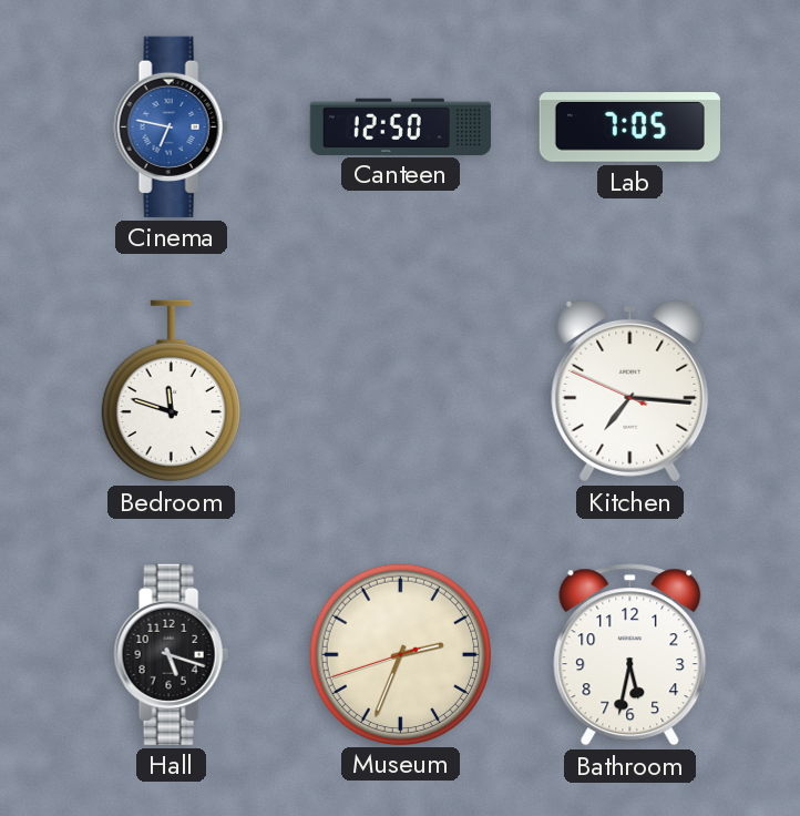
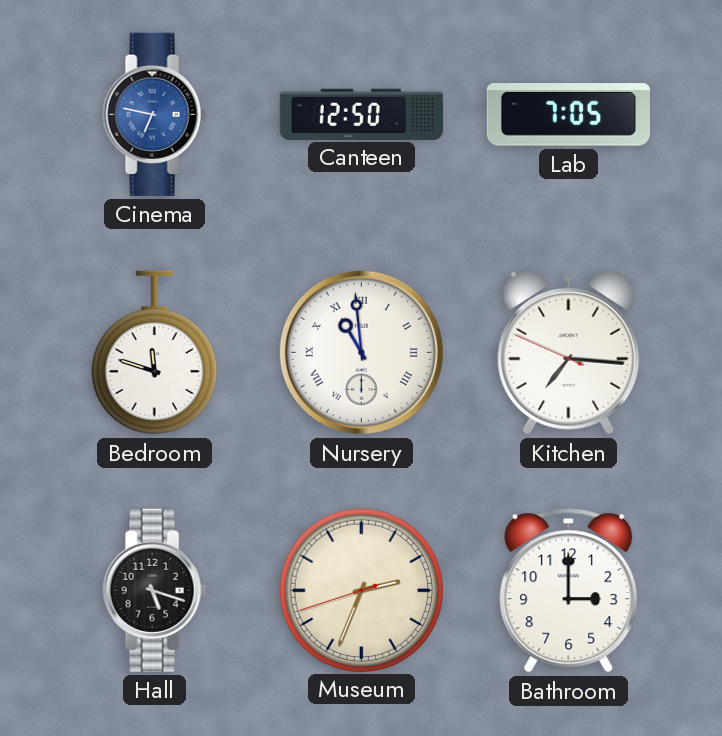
Nursery: none -> 10:59 (361, 352)
Bathroom: 5:32 -> 3:00 (569, 591)
